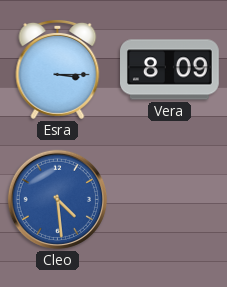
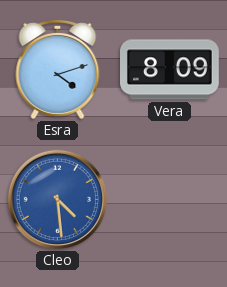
Esra: 3:15 -> 4:12 (58, 70)
